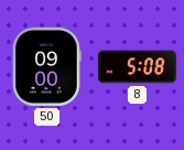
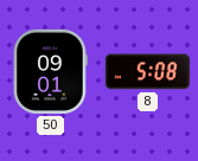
50: 09:00 -> 09:01 (50, 71)
